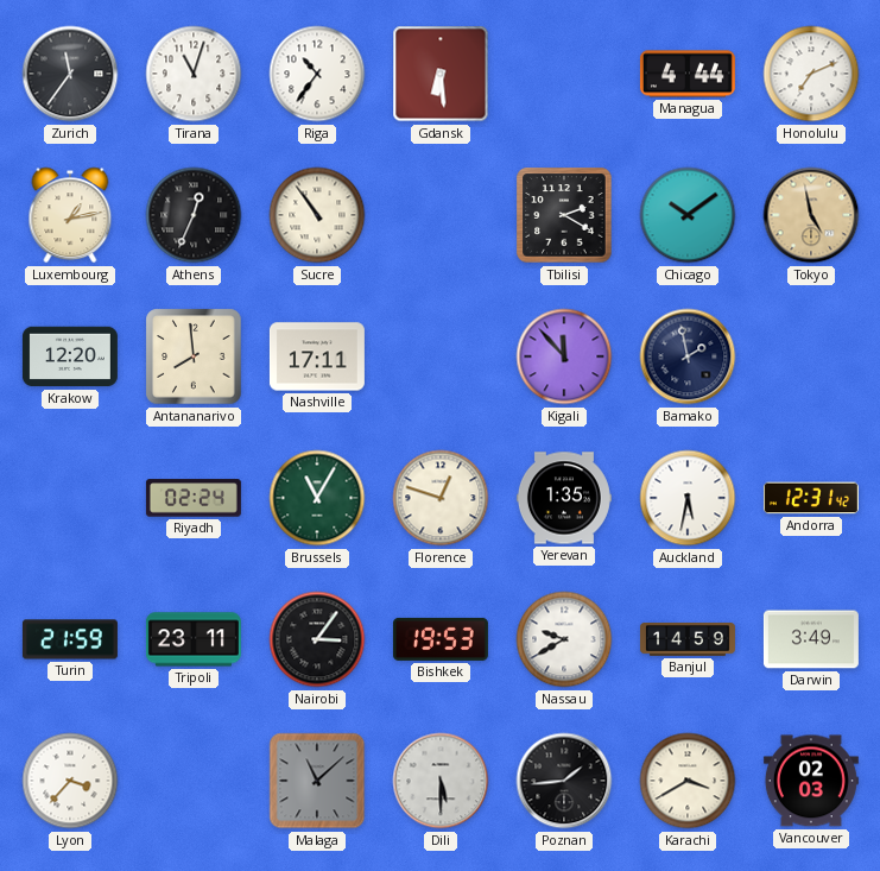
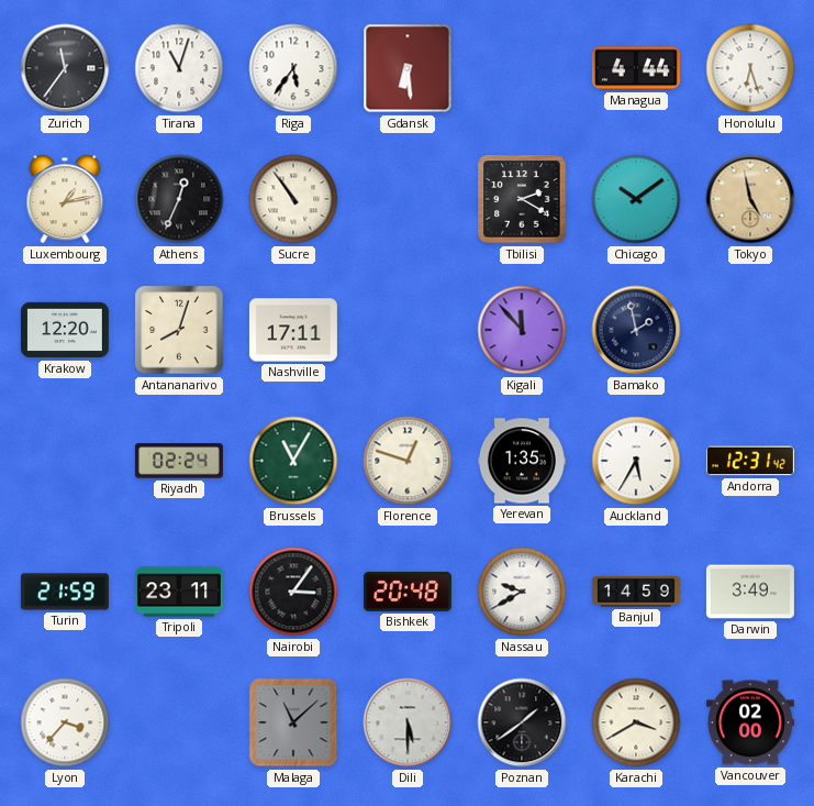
Riga: 10:36 -> 5:36 (293, 68)
Honolulu: 7:11 -> 6:27 (750, 68)
Antananarivo: 7:59 -> 8:03 (179, 330)
Auckland: 5:32 -> 5:35 (636, 461)
Bishkek: 19:53 -> 20:48 (408, 592)
Poznan: 1:44 -> 1:39 (522, 722)
Vancouver: 02:03 -> 02:00 (750, 722)
